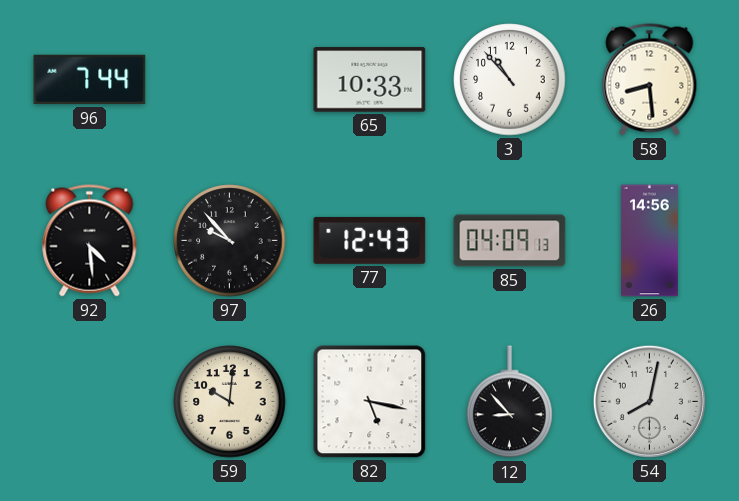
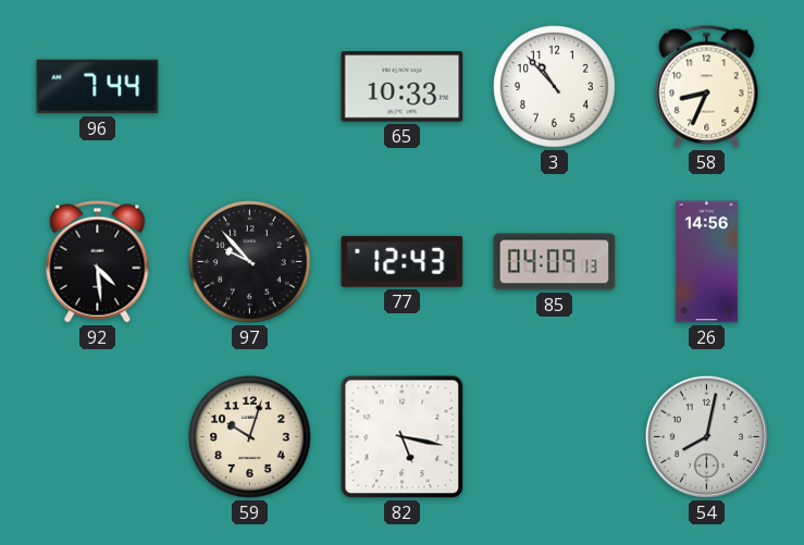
58: 8:29 -> 8:34 (707, 87)
59: 10:01 -> 10:03 (250, 437)
12: 8:53 -> none (510, 402)
